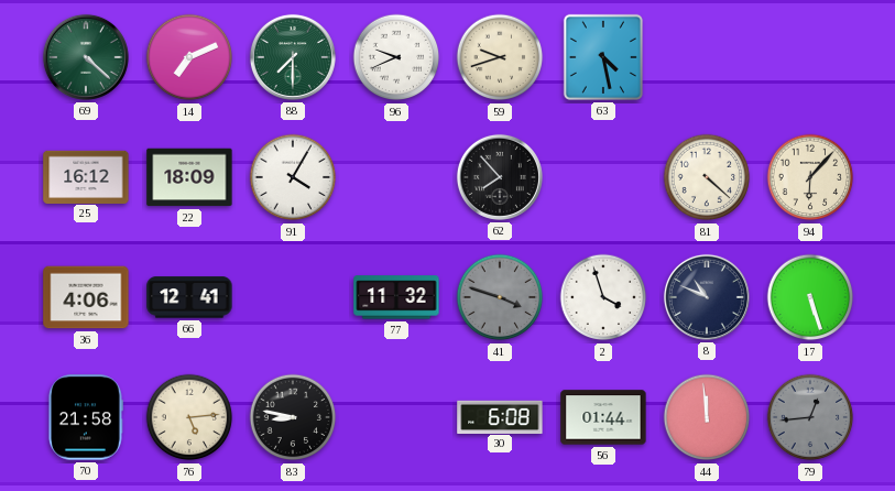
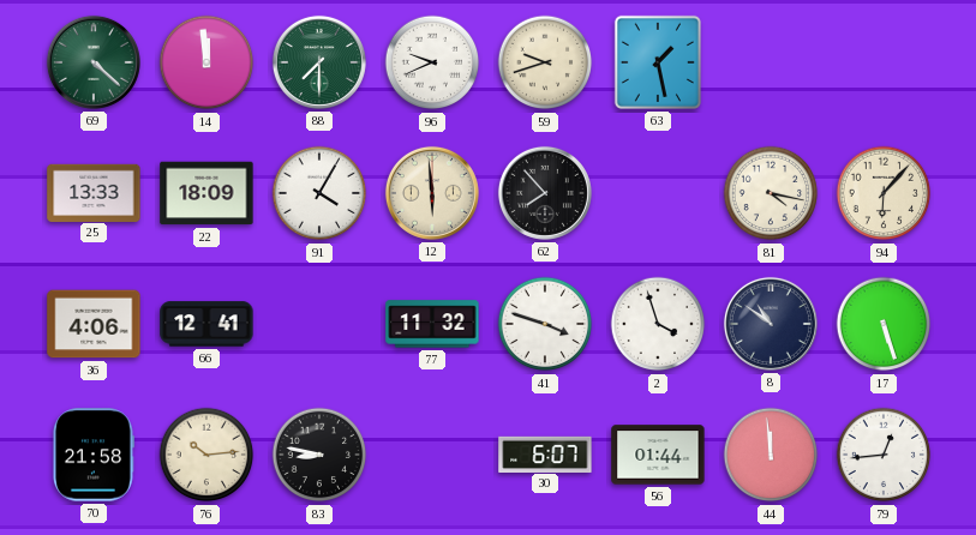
14: 7:11 -> 11:59 (206, 62)
63: 4:28 -> 1:28 (658, 62)
25: 16:12 -> 13:33 (94, 192)
12: none -> 5:59 (432, 193)
81: 4:22 -> 4:17 (771, 193)
41 dial: grey -> white (545, 324)
8: 10:49 -> 10:51 (771, 324)
76: 5:14 -> 10:14 (206, 455)
30: 6:08 -> 6:07 (545, 453)
79 dial: grey -> white (884, 455)
